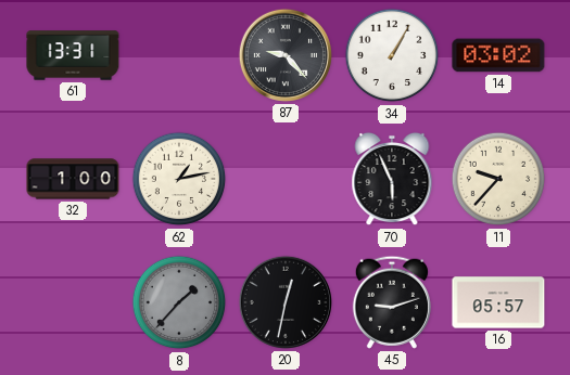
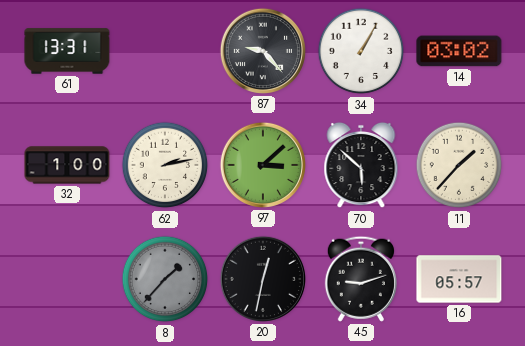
62: 1:13 -> 2:13 (165, 165)
97: none -> 3:08 (263, 165)
70: 5:56 -> 5:52 (361, 165)
11: 9:37 -> 1:37 (459, 165)
